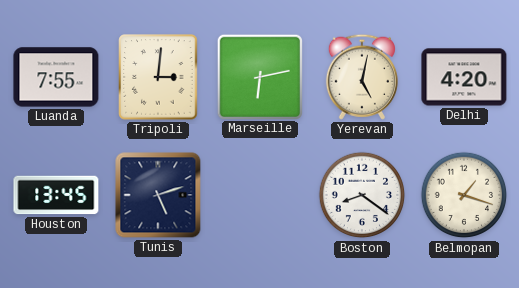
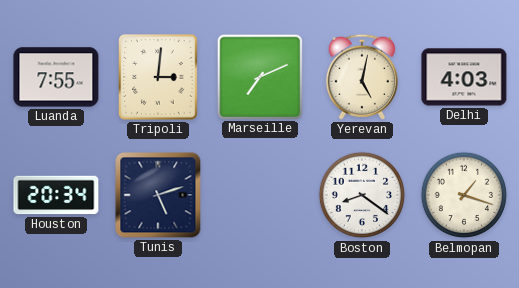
Marseille: 6:13 -> 7:11 (259, 76)
Delhi: 4:20 -> 4:03 (464, 77)
Houston: 13:45 -> 20:34 (56, 195)
